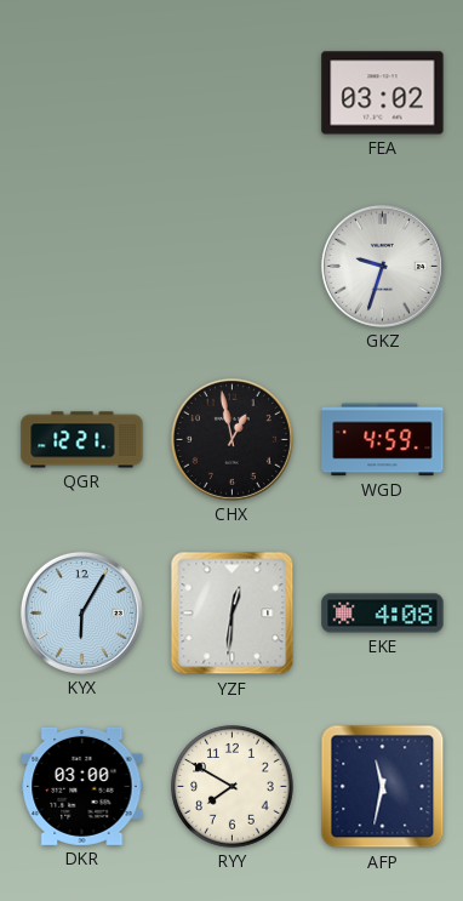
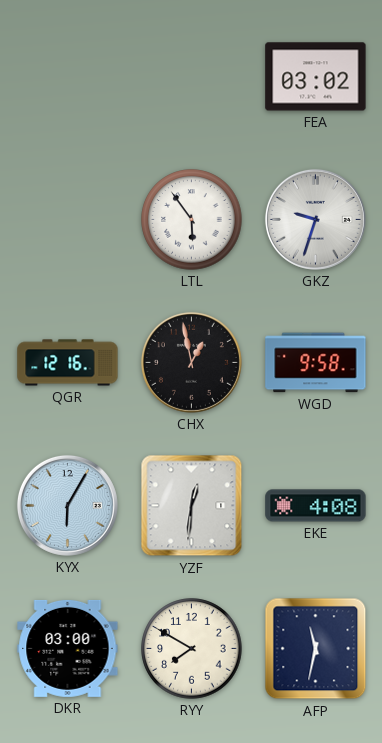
LTL: none -> 5:54 (192, 220)
QGR: 12:21 -> 12:16 (68, 363)
WGD: 4:59 -> 9:58 (316, 363)
